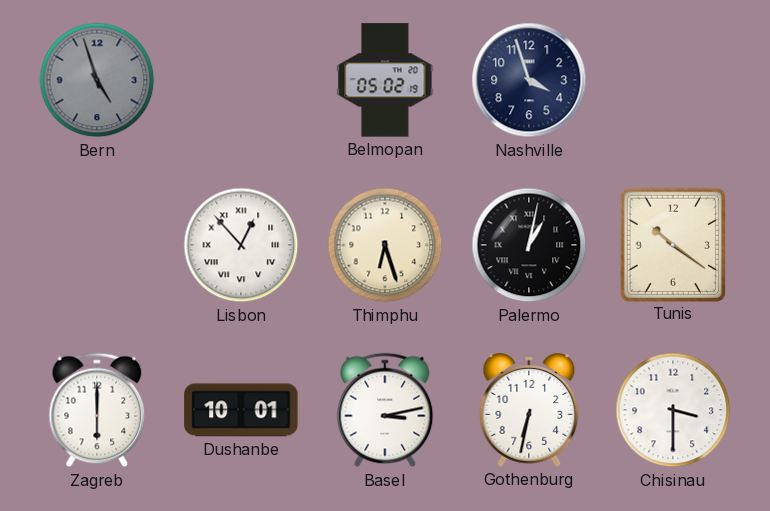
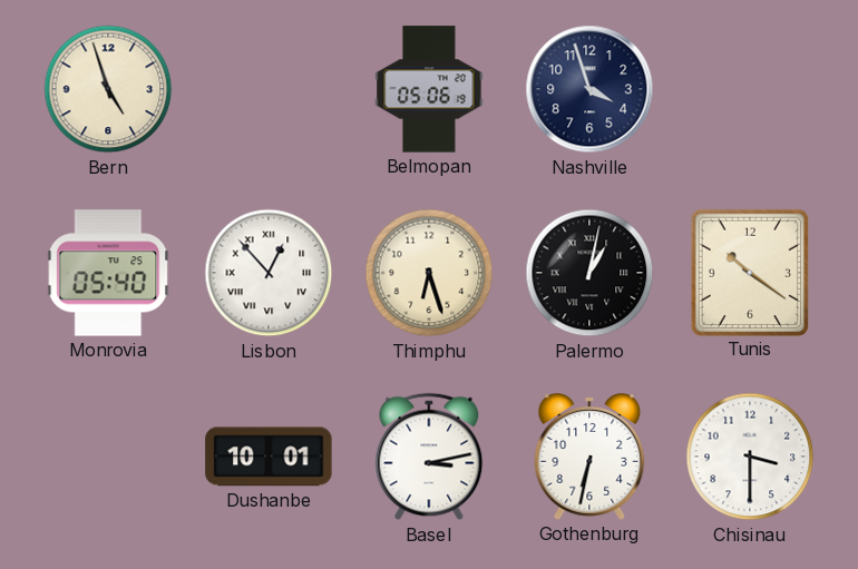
Bern dial: grey -> cream (108, 89)
Belmopan: 05:02 -> 05:06 (429, 89)
Monrovia: none -> 05:40 (108, 273)
Zagreb: 6:00 -> none (97, 410)
